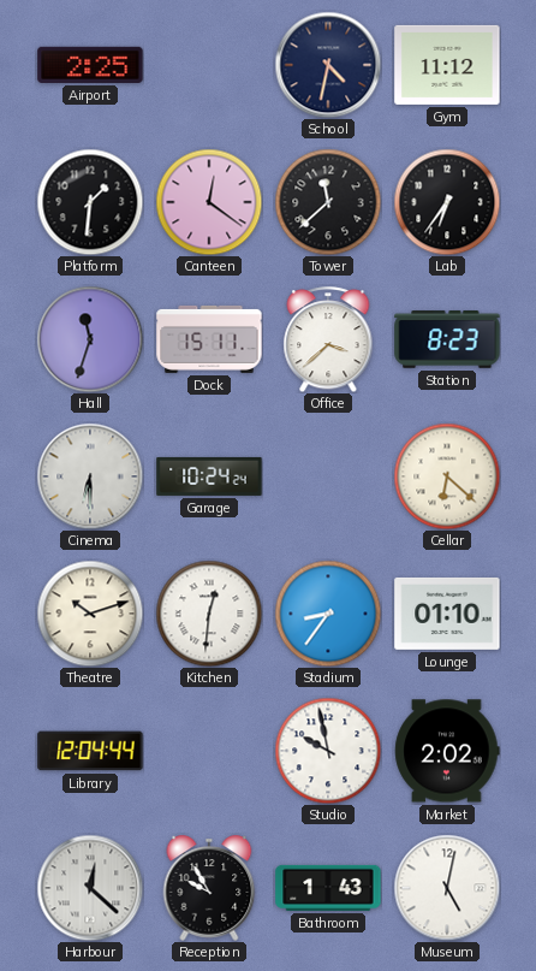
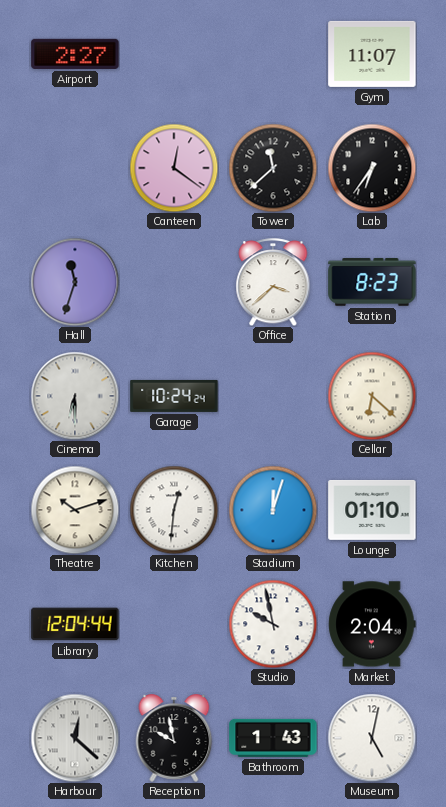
Airport: 2:25 -> 2:27 (75, 54)
School: 4:32 -> none (328, 65)
Gym: 11:12 -> 11:07 (372, 54)
Platform: 1:31 -> none (90, 202)
Dock: 15:11 -> none (209, 339)
Stadium: 8:36 -> 12:03 (273, 510)
Market: 2:02 -> 2:04 (372, 624)
Reception: 9:55 -> 9:58 (174, 738)
